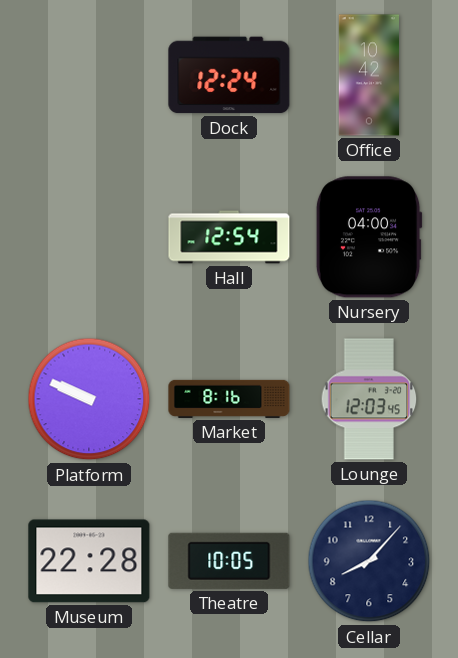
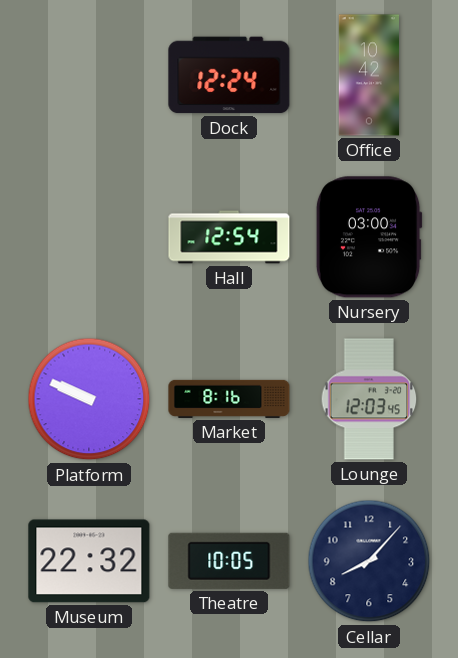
Nursery: 04:00 -> 03:00 (369, 237)
Museum: 22:28 -> 22:32 (89, 561)
